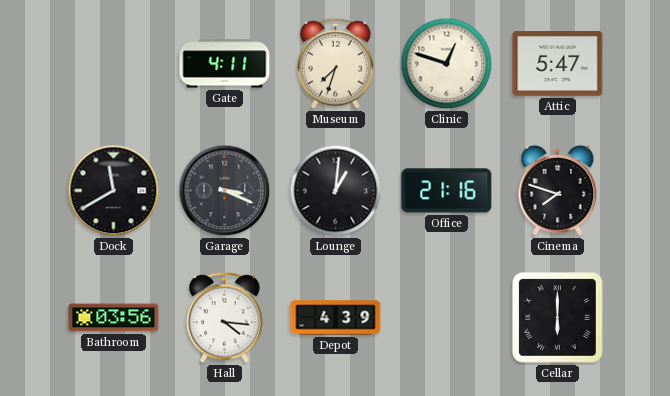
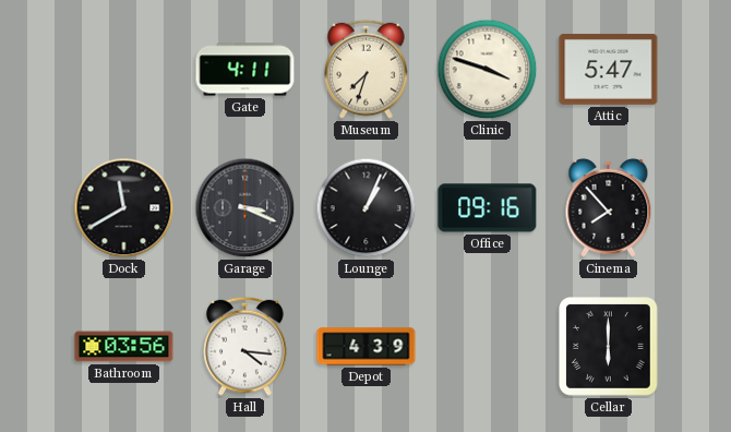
Clinic: 12:48 -> 3:48 (488, 70)
Lounge: 1:01 -> 1:04 (367, 208)
Office: 21:16 -> 09:16 (488, 208)
Cinema: 7:48 -> 7:53 (609, 207)
